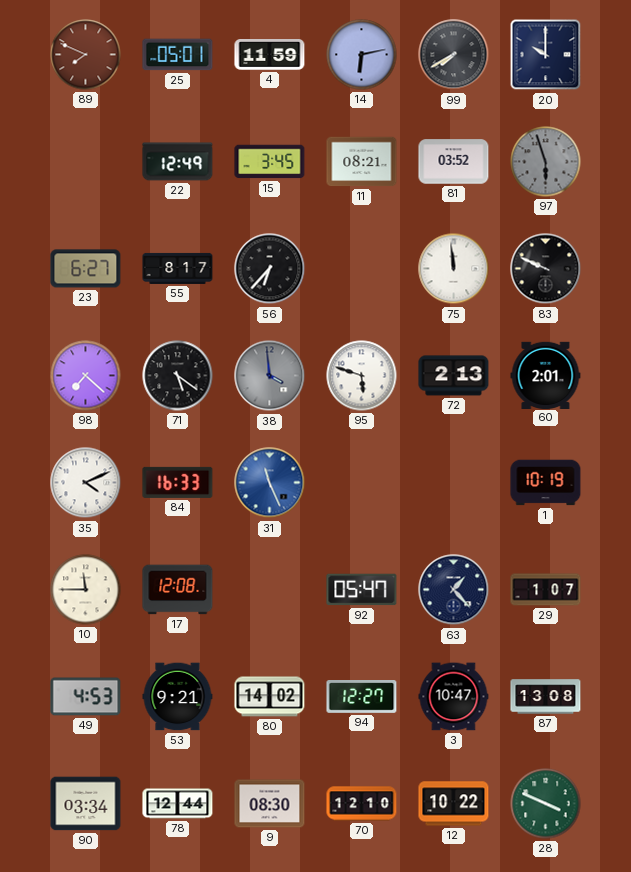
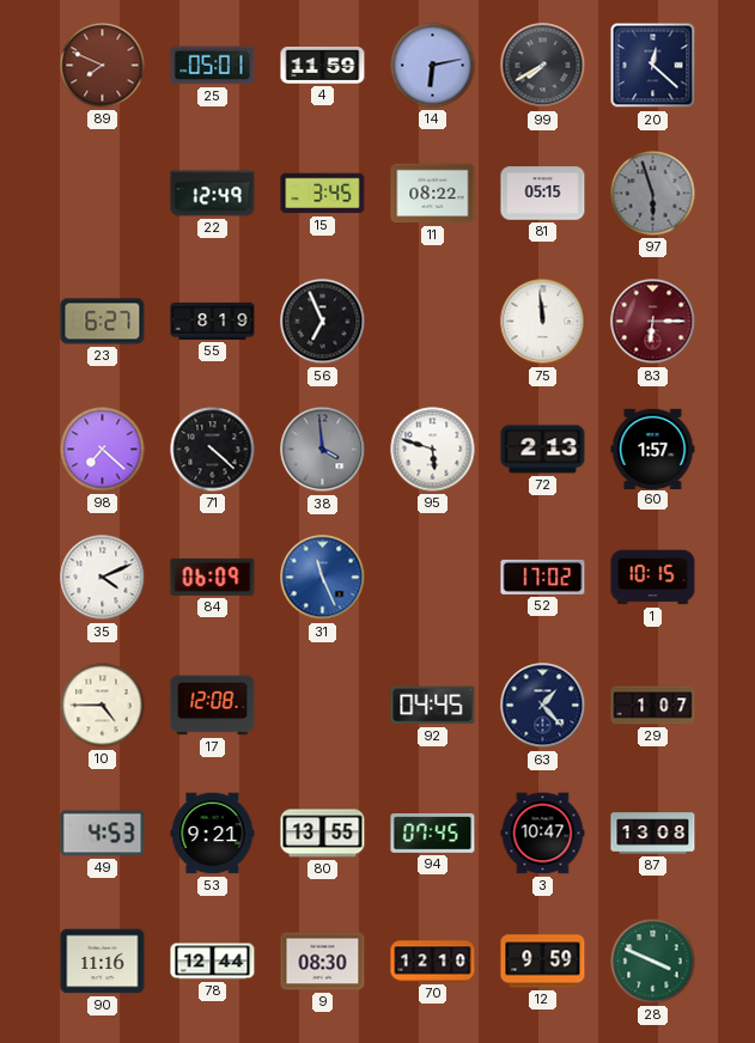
20: 10:00 -> 12:22 (653, 66)
11: 08:21 -> 08:22 (433, 194)
81: 03:52 -> 05:15 (543, 194)
55: 8:17 -> 8:19 (213, 321)
56: 6:37 -> 6:56 (323, 322)
83: 9:49 -> 6:15 (653, 322)
83 dial: black -> burgundy (653, 322)
71: 5:21 -> 4:22 (213, 450)
60: 2:01 -> 1:57 (653, 449)
84: 16:33 -> 06:09 (213, 577)
52: none -> 17:02 (543, 577)
1: 10:19 -> 10:15 (653, 578)
10: 11:45 -> 4:45 (103, 706)
92: 05:47 -> 04:45 (433, 706)
80: 14:02 -> 13:55 (323, 834)
94: 12:27 -> 07:45 (433, 834)
90: 03:34 -> 11:16 (103, 962)
12: 10:22 -> 9:59 (543, 962)
